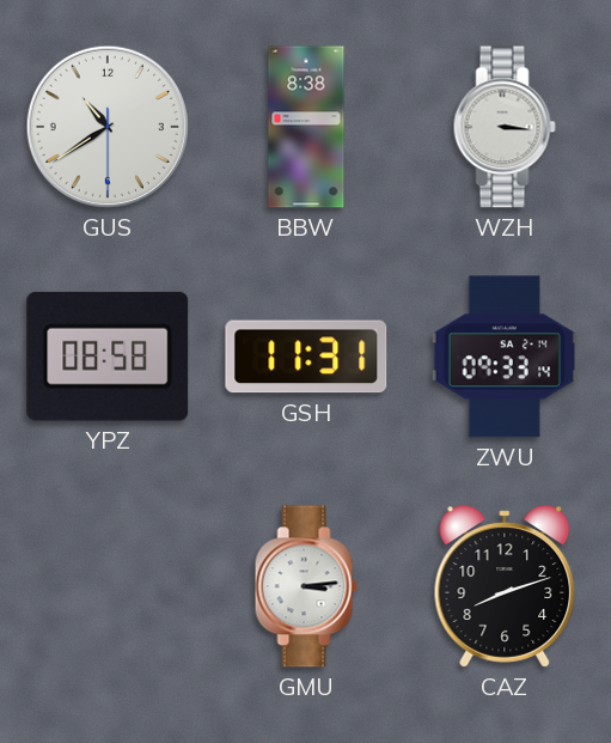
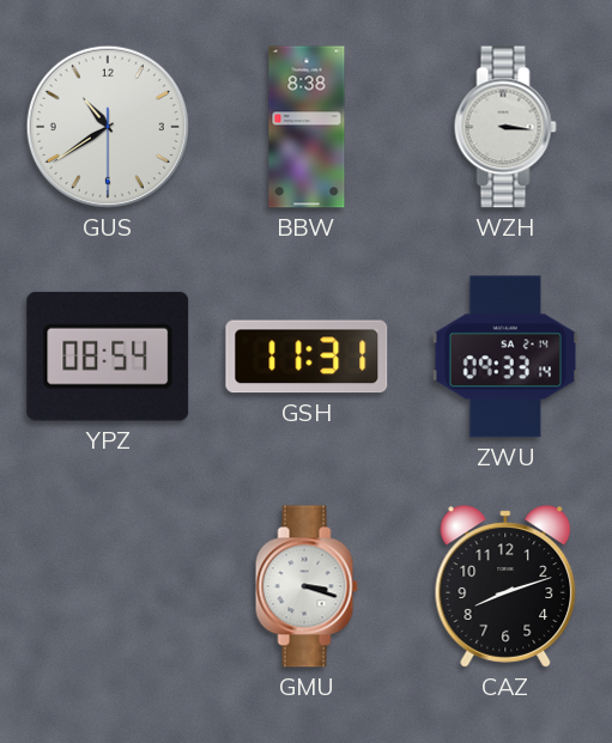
YPZ: 08:58 -> 08:54 (108, 357)
GMU: 3:14 -> 3:18 (307, 586)
